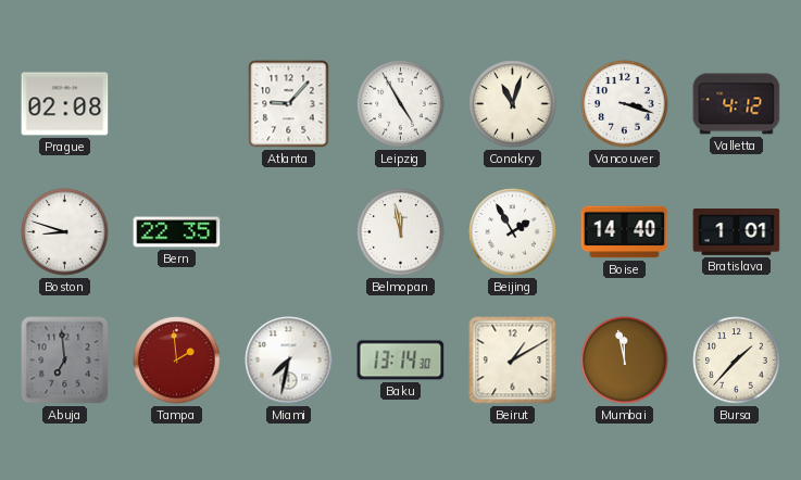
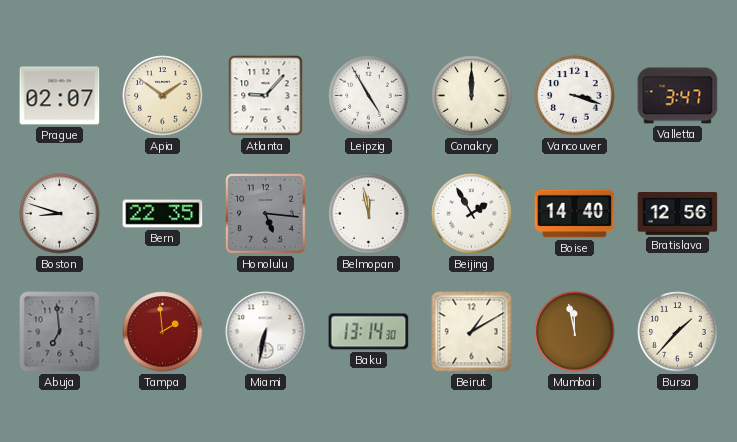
Prague: 02:08 -> 02:07 (60, 96)
Apia: none -> 1:51 (163, 96)
Conakry: 11:03 -> 12:00 (472, 96)
Valletta: 4:12 -> 3:47 (678, 96)
Honolulu: none -> 5:16 (266, 214)
Bratislava: 1:01 -> 12:56 (678, 213)
Miami: 7:32 -> 6:32 (266, 332)
